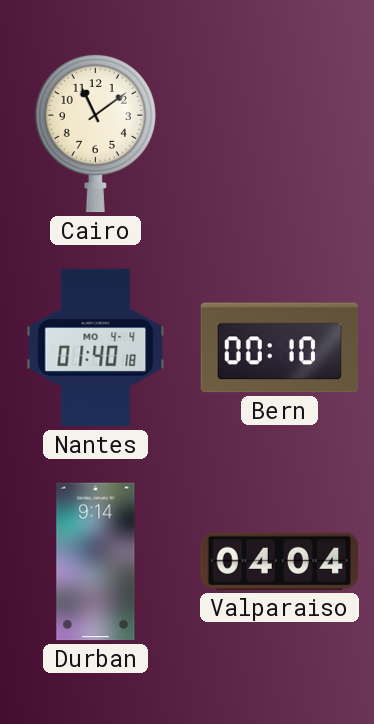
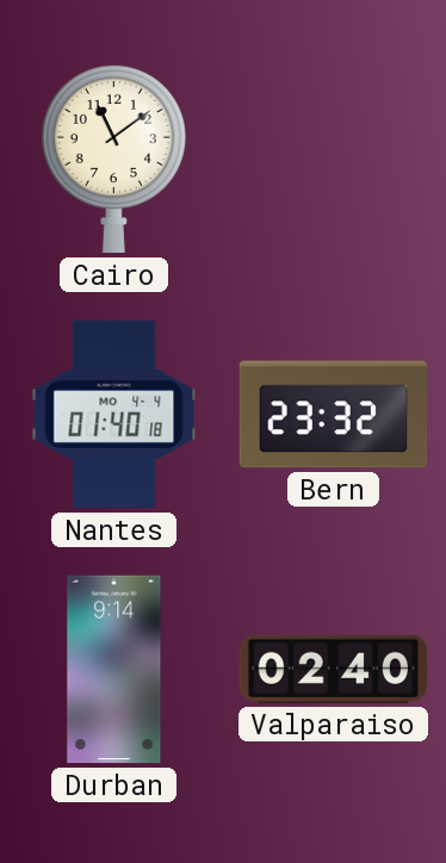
Bern: 00:10 -> 23:32 (334, 415)
Valparaiso: 04:04 -> 02:40 (334, 669)
